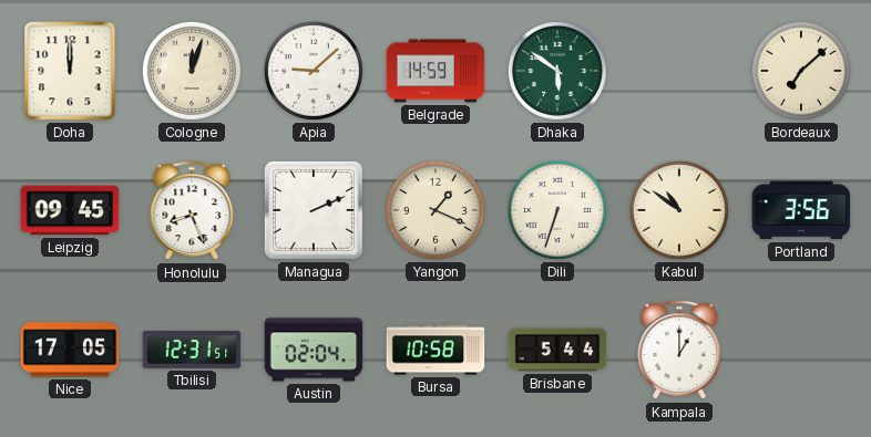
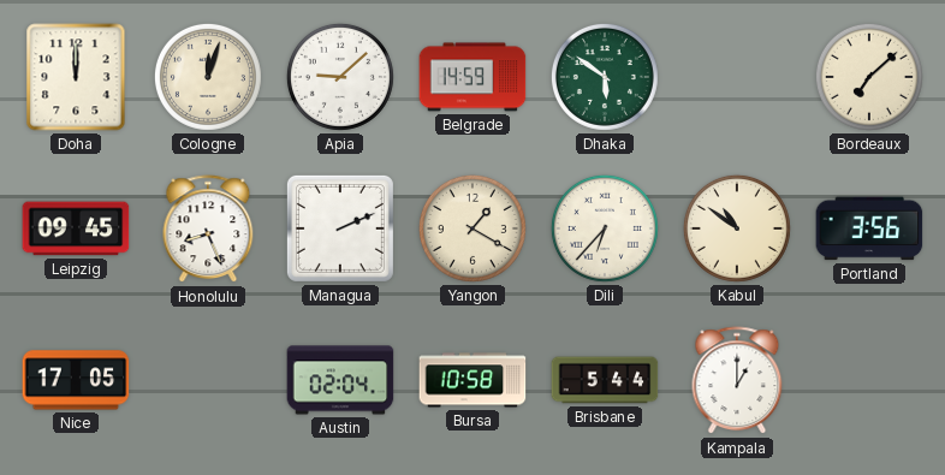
Yangon: 1:19 -> 1:20 (472, 228)
Dili: 6:33 -> 6:37 (605, 228)
Tbilisi: 12:31 -> none (192, 350)
